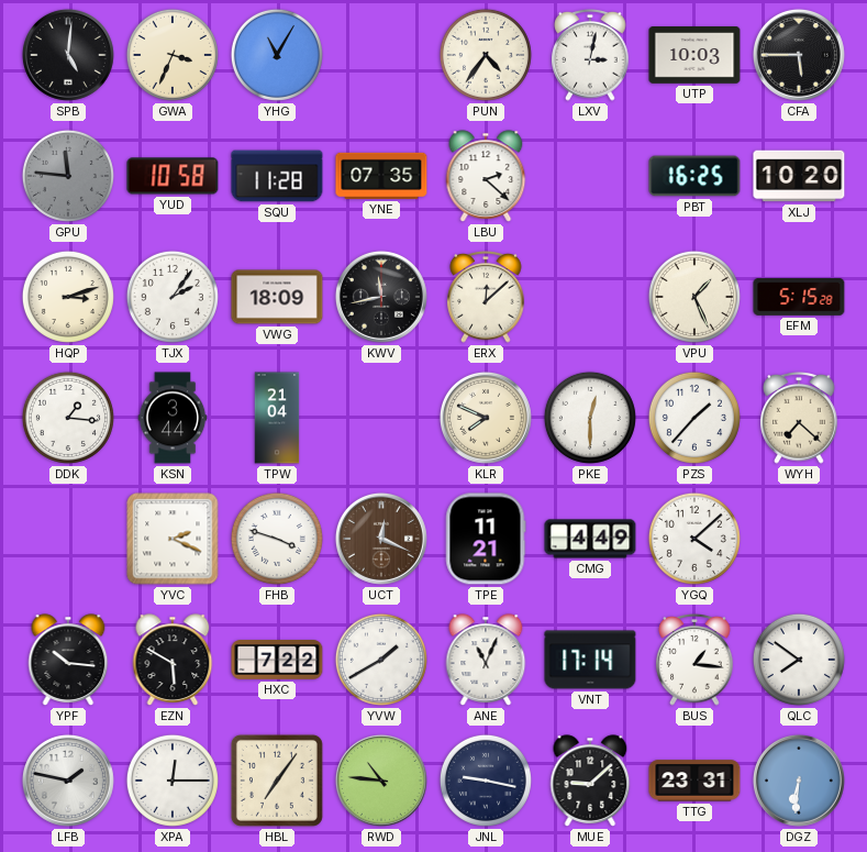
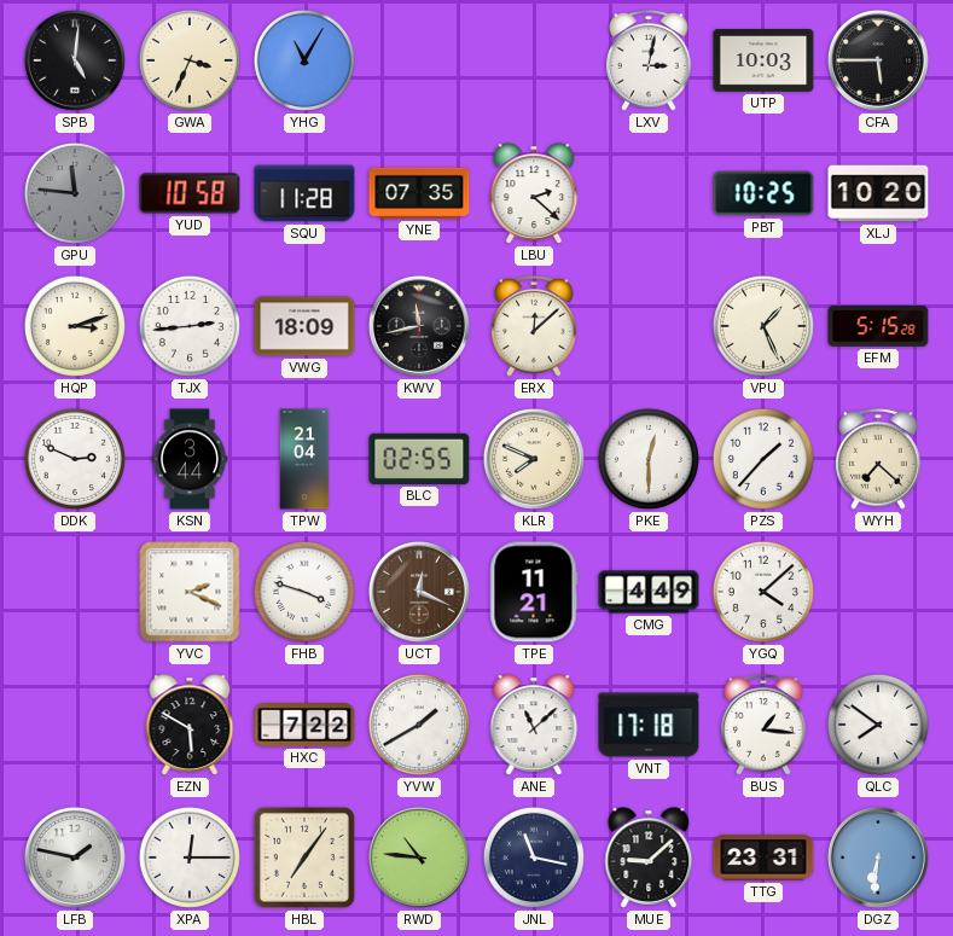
PUN: 4:36 -> none (486, 55)
PBT: 16:25 -> 10:25 (763, 193)
TJX: 2:06 -> 2:44 (190, 326)
DDK: 1:16 -> 2:49 (75, 459)
BLC: none -> 02:55 (419, 459)
YPF: 10:16 -> none (68, 660)
ANE: 11:04 -> 11:08 (534, 725)
VNT: 17:14 -> 17:18 (649, 725)
JNL: 9:17 -> 11:17 (534, 857)
